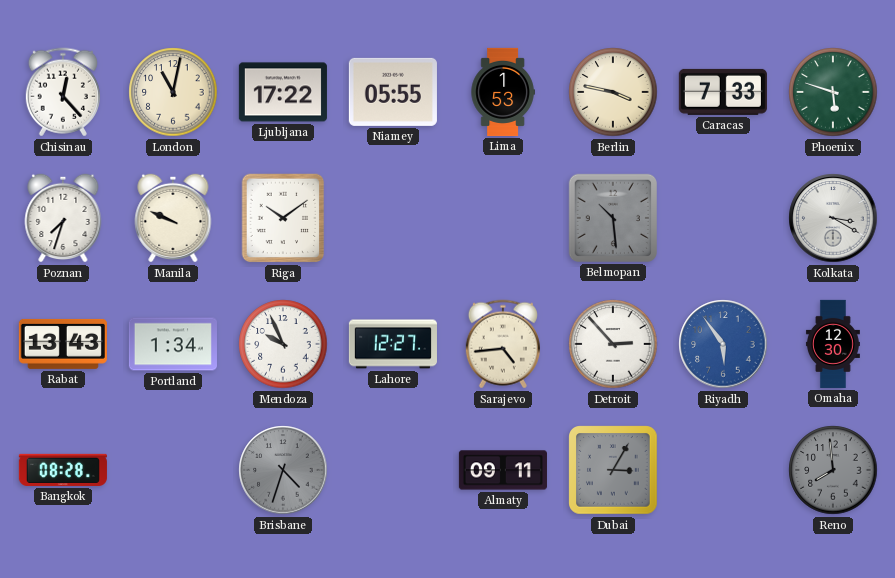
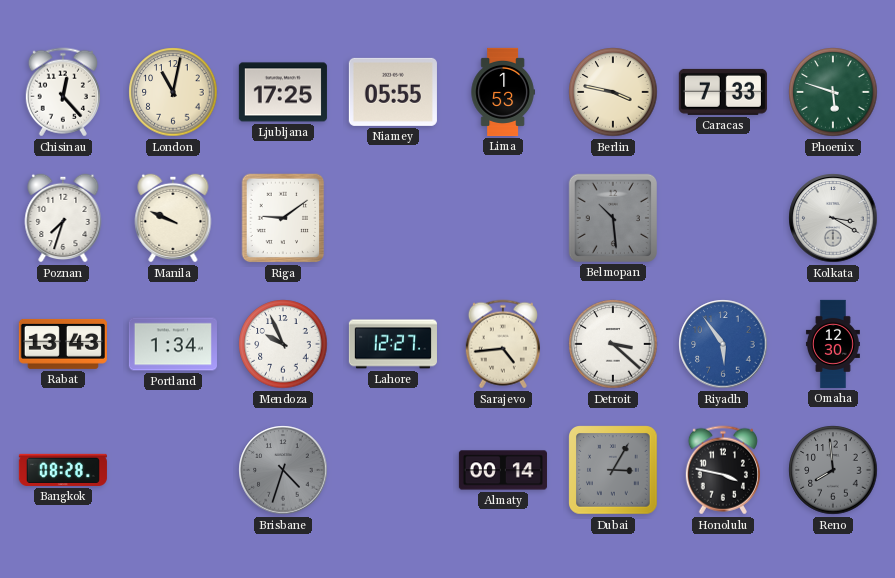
Ljubljana: 17:22 -> 17:25 (283, 92)
Riga: 10:09 -> 9:09 (283, 218)
Detroit: 2:53 -> 3:22 (613, 344)
Almaty: 09:11 -> 00:14 (503, 470)
Honolulu: none -> 3:47 (723, 470)
